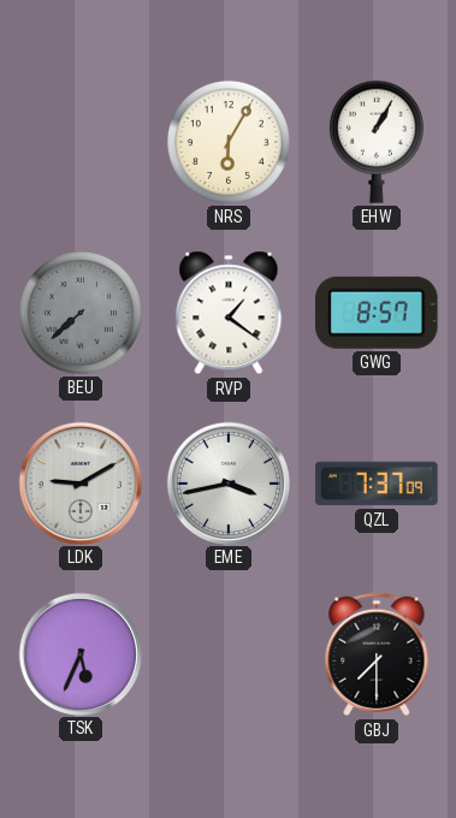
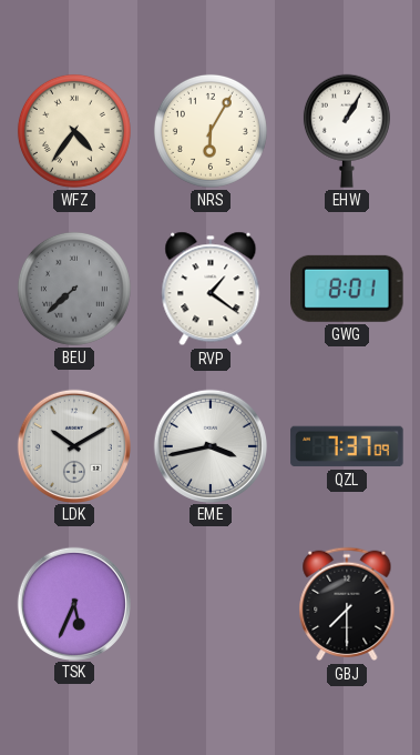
WFZ: none -> 4:36 (74, 131)
GWG: 8:57 -> 8:01 (348, 289)
LDK: 9:10 -> 10:10 (73, 445)
